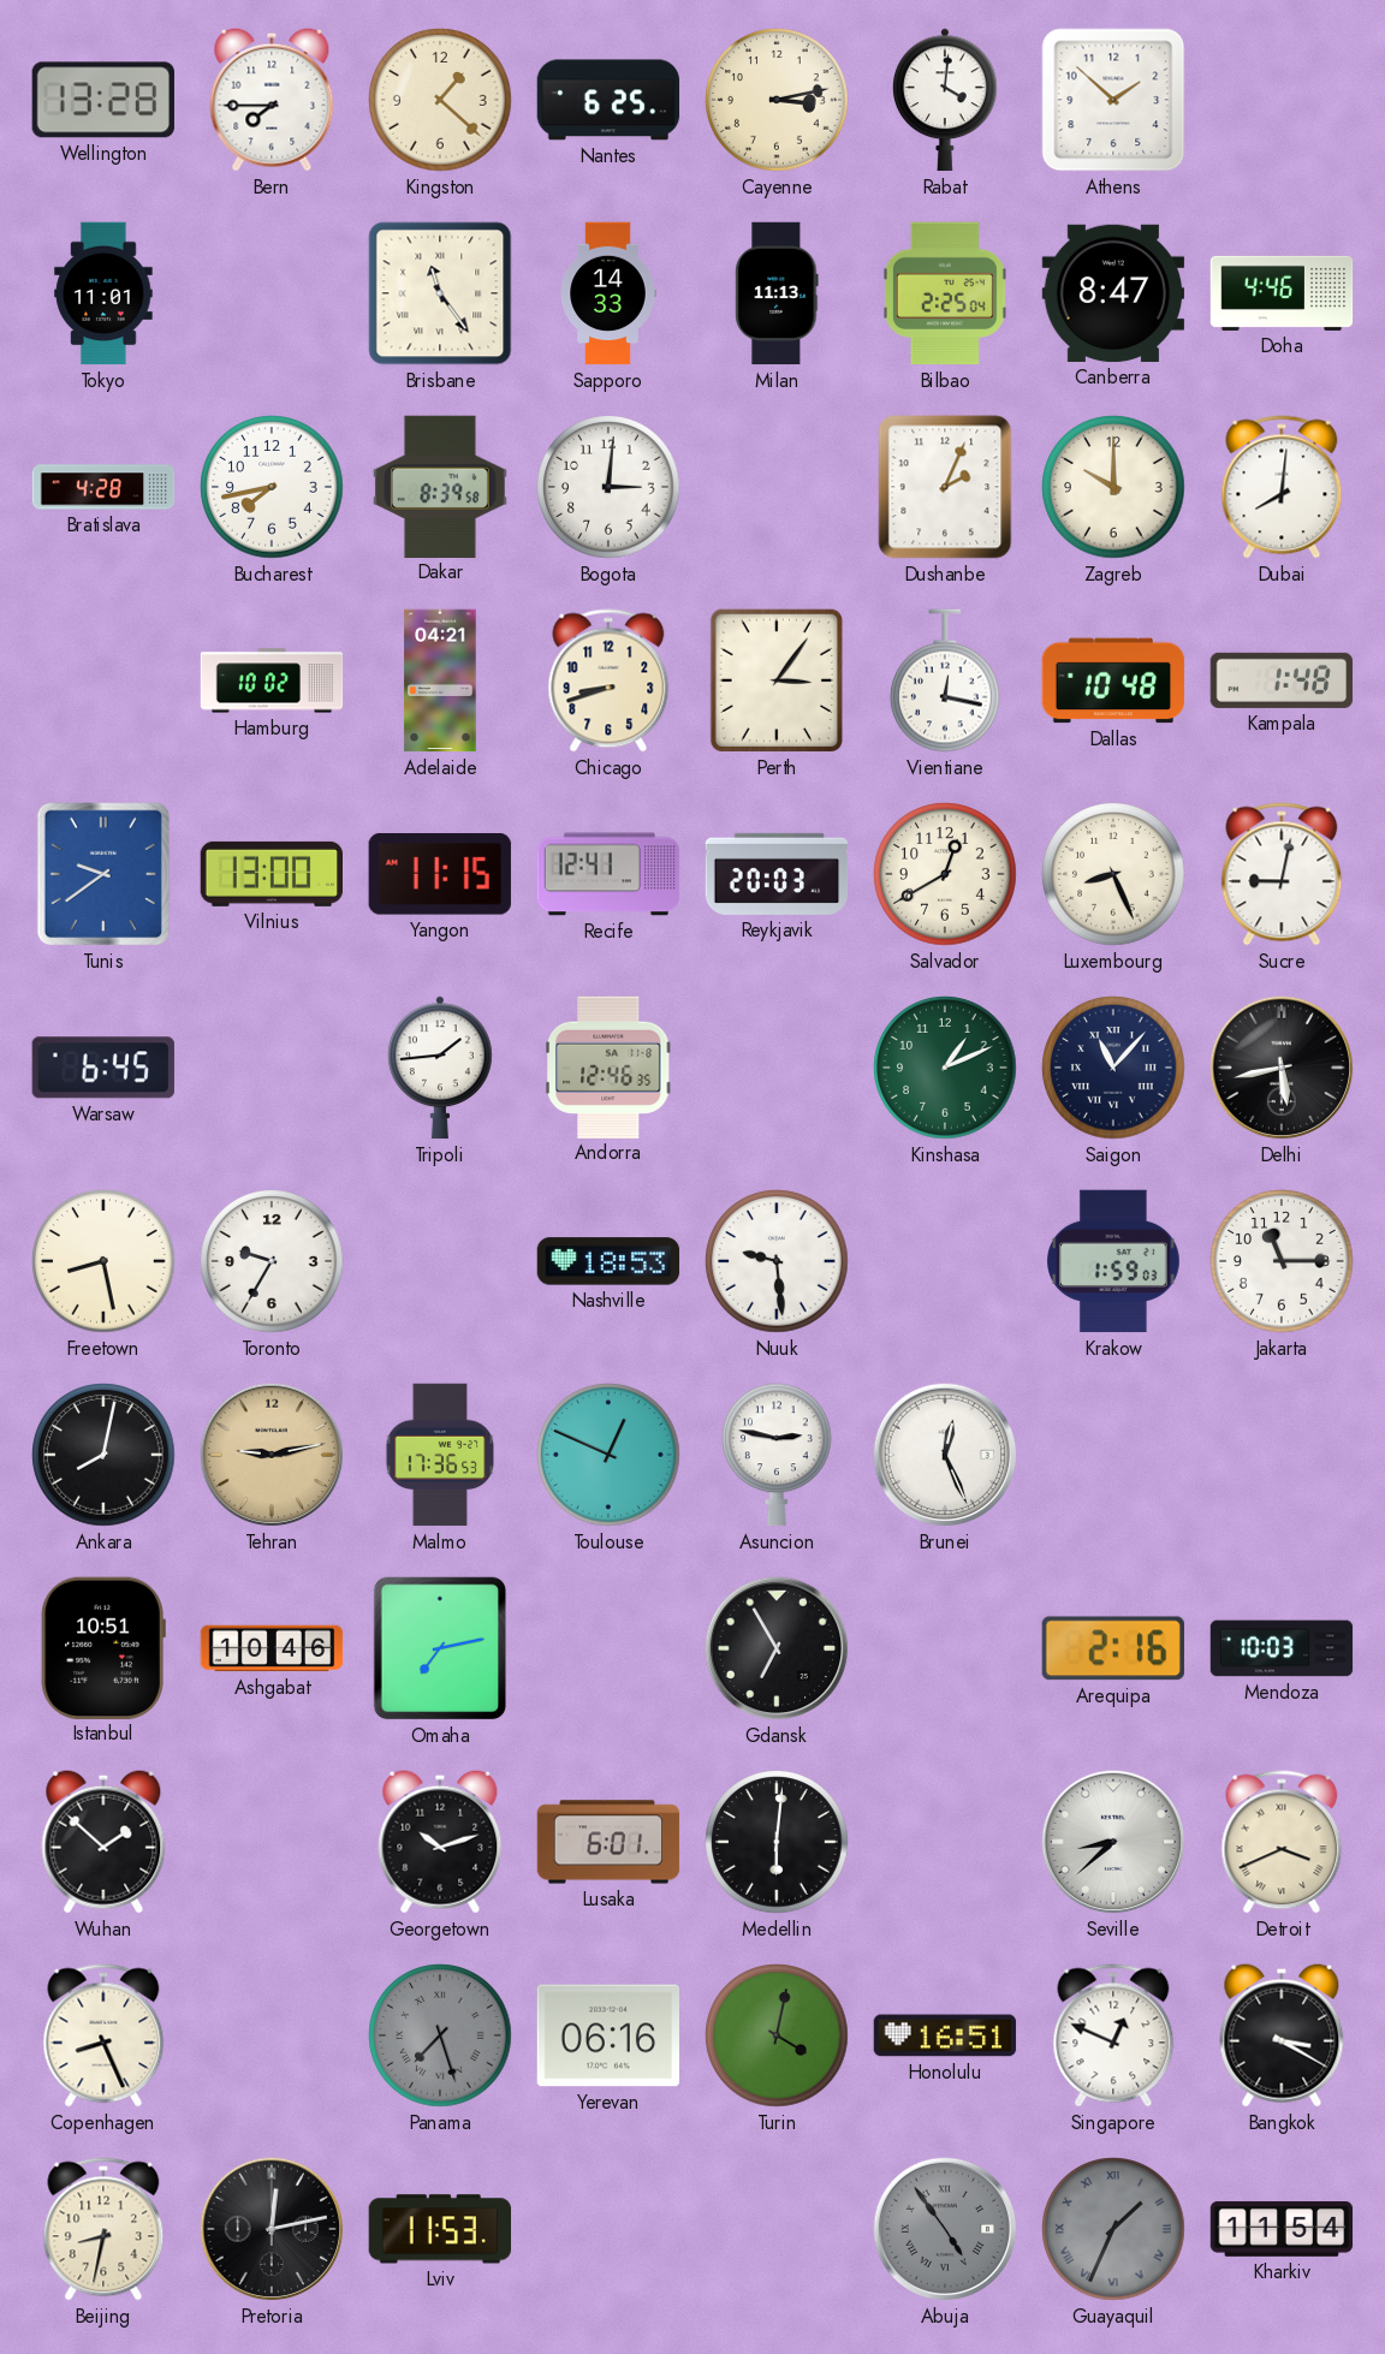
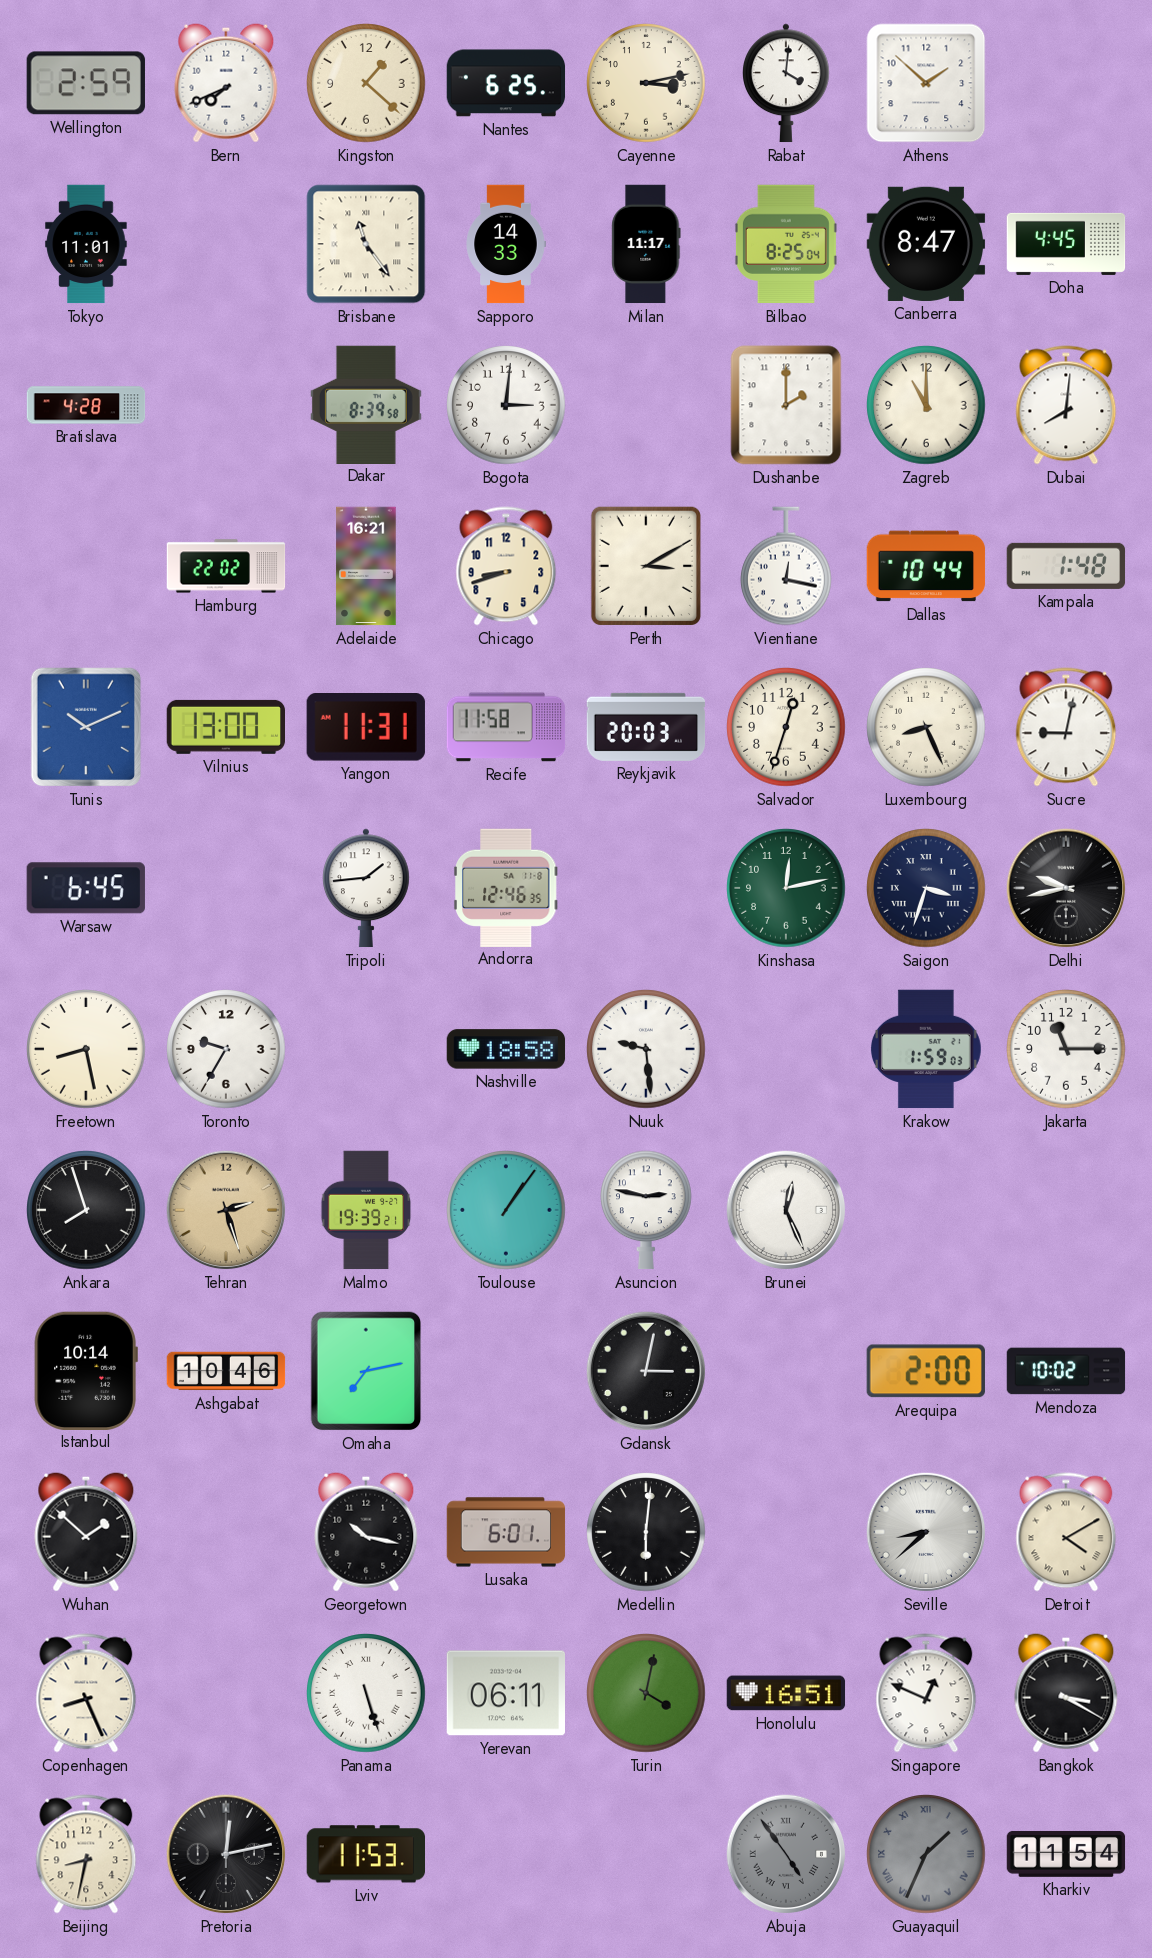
Wellington: 13:28 -> 2:59 (86, 83)
Bern: 7:45 -> 7:41 (226, 83)
Milan: 11:13 -> 11:17 (646, 244)
Bilbao: 2:25 -> 8:25 (786, 244)
Doha: 4:46 -> 4:45 (1066, 244)
Bucharest: 7:43 -> none (272, 487)
Dushanbe: 2:04 -> 2:00 (786, 405)
Zagreb: 10:00 -> 11:00 (926, 405)
Hamburg: 10:02 -> 22:02 (226, 566)
Adelaide: 04:21 -> 16:21 (366, 566)
Perth: 3:06 -> 3:10 (646, 566)
Dallas: 10:48 -> 10:44 (926, 566)
Tunis: 9:39 -> 10:11 (86, 727)
Yangon: 11:15 -> 11:31 (366, 727)
Recife: 12:41 -> 11:58 (506, 727)
Salvador: 12:40 -> 12:33 (786, 727)
Kinshasa: 1:11 -> 12:13 (786, 888)
Saigon: 11:07 -> 3:33 (926, 888)
Delhi: 5:43 -> 9:43 (1066, 888)
Nashville: 18:53 -> 18:58 (506, 1049)
Ankara: 8:02 -> 7:57 (86, 1210)
Tehran: 9:13 -> 2:27 (226, 1210)
Malmo: 17:36 -> 19:39 (366, 1210)
Toulouse: 12:49 -> 1:06 (506, 1210)
Istanbul: 10:51 -> 10:14 (86, 1370)
Gdansk: 6:55 -> 3:02 (646, 1371)
Arequipa: 2:16 -> 2:00 (926, 1371)
Mendoza: 10:03 -> 10:02 (1066, 1371)
Georgetown: 10:12 -> 10:17 (366, 1532)
Detroit: 3:41 -> 4:10 (1066, 1532)
Panama: 7:27 -> 5:27 (366, 1693)
Panama dial: grey -> white (366, 1693)
Yerevan: 06:16 -> 06:11 (505, 1693)
